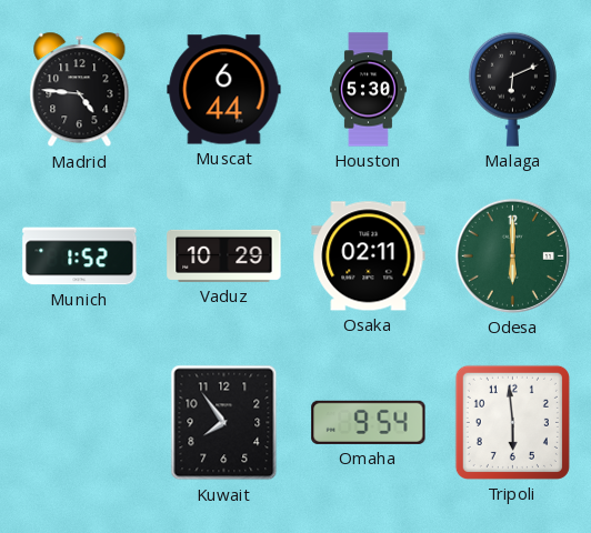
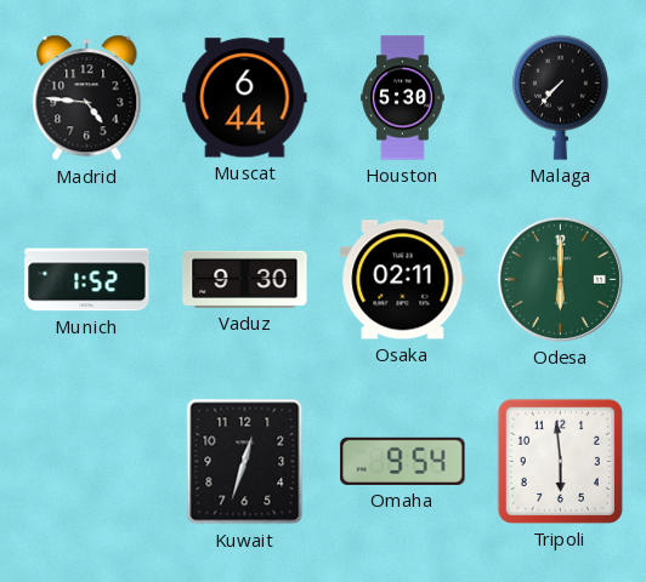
Malaga: 6:11 -> 7:37 (560, 97)
Vaduz: 10:29 -> 9:30 (245, 279)
Kuwait: 7:54 -> 12:33 (245, 462)
